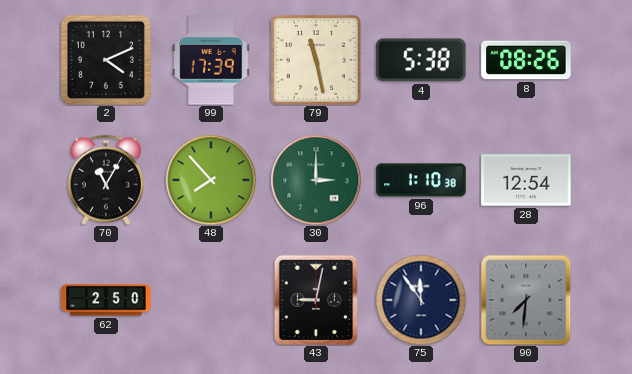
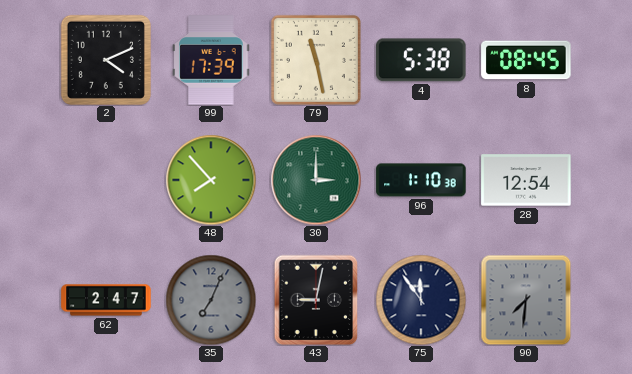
8: 08:26 -> 08:45 (526, 60)
70: 11:05 -> none (106, 180)
62: 2:50 -> 2:47 (106, 300)
35: none -> 7:04 (211, 300)
